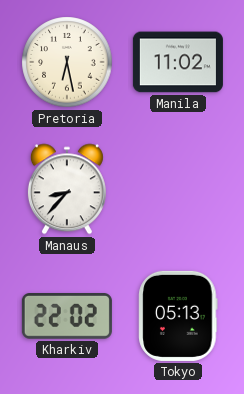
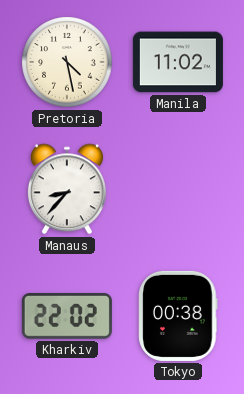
Pretoria: 6:28 -> 4:28 (67, 62)
Tokyo: 05:13 -> 00:38 (178, 316)
